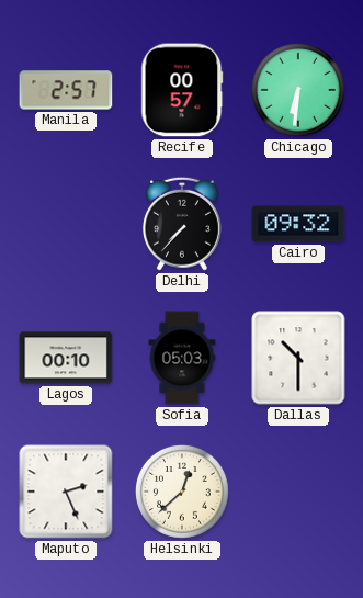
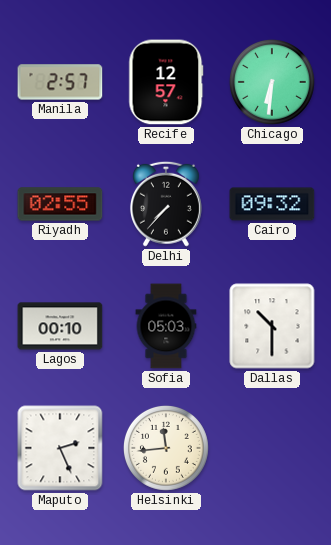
Recife: 00:57 -> 12:57 (166, 82)
Riyadh: none -> 02:55 (60, 204)
Helsinki: 12:38 -> 11:44 (166, 448)
